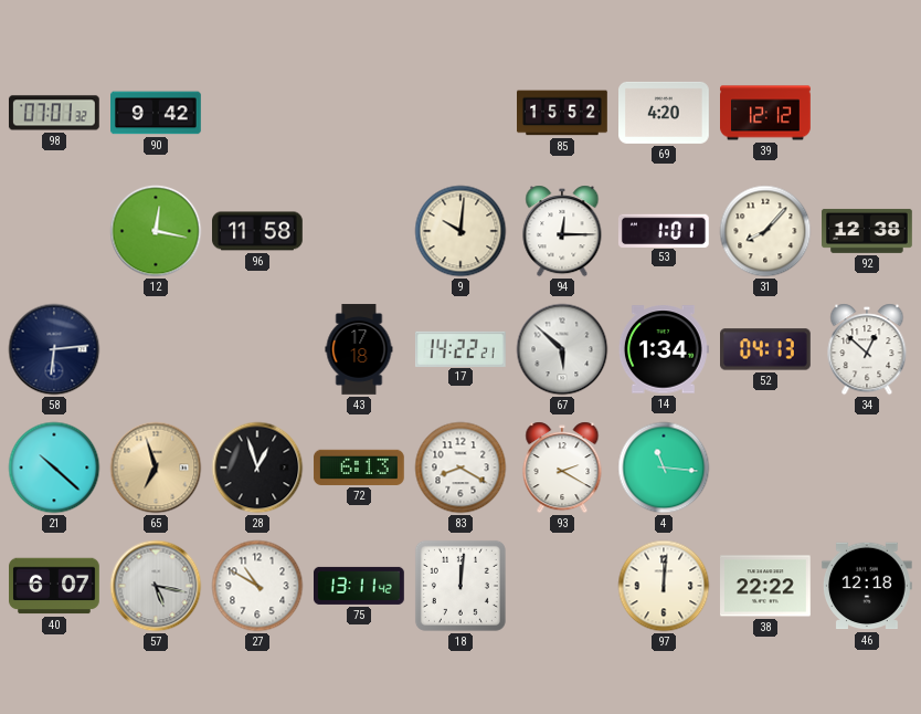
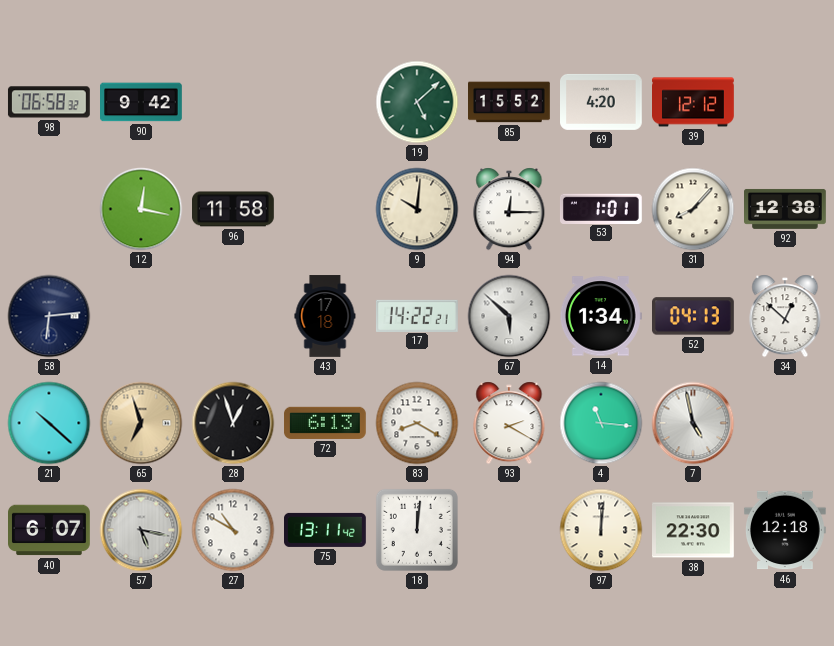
98: 07:01 -> 06:58 (49, 102)
19: none -> 5:08 (417, 102)
7: none -> 4:58 (693, 423)
38: 22:22 -> 22:30 (694, 530)
